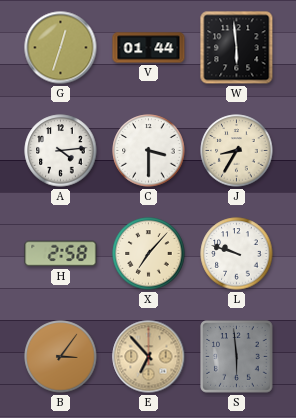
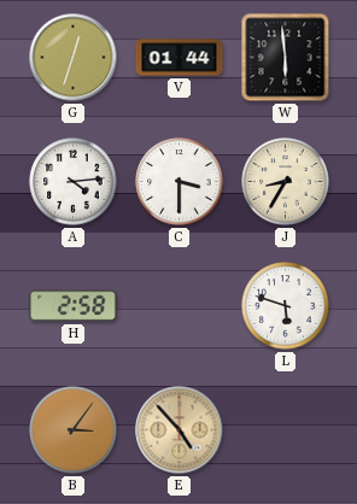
X: 7:07 -> none (149, 254)
L: 9:48 -> 5:48 (286, 306)
E: 6:53 -> 4:53 (180, 430)
S: 5:59 -> none (237, 357)
